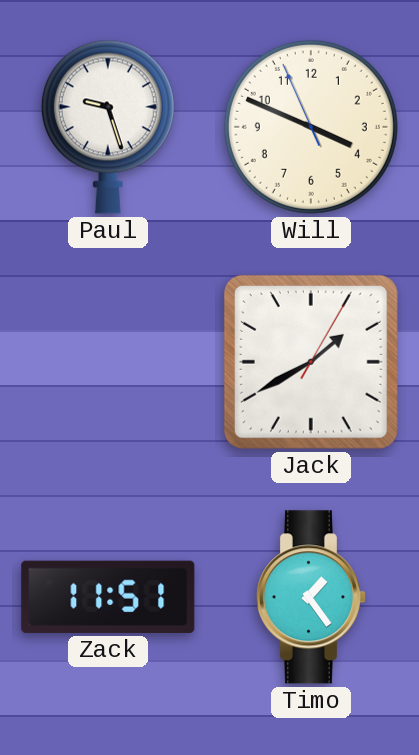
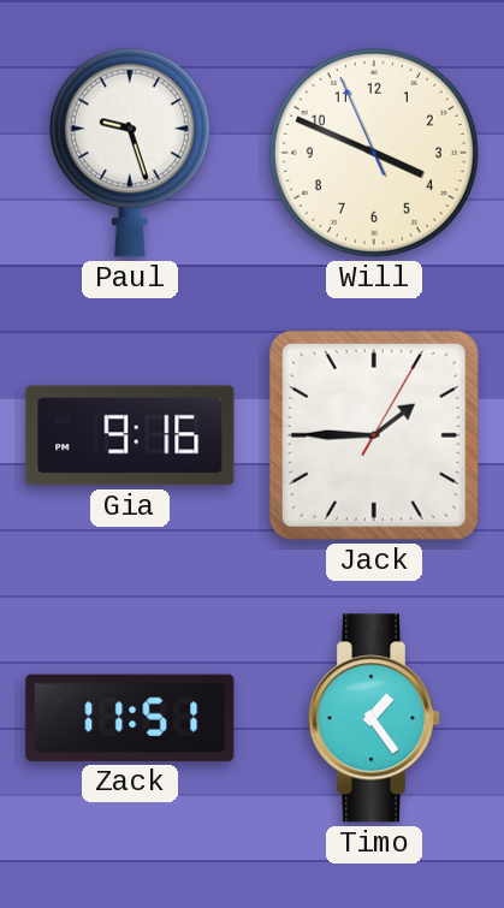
Gia: none -> 9:16 (130, 435)
Jack: 1:40 -> 1:45 (374, 435)
